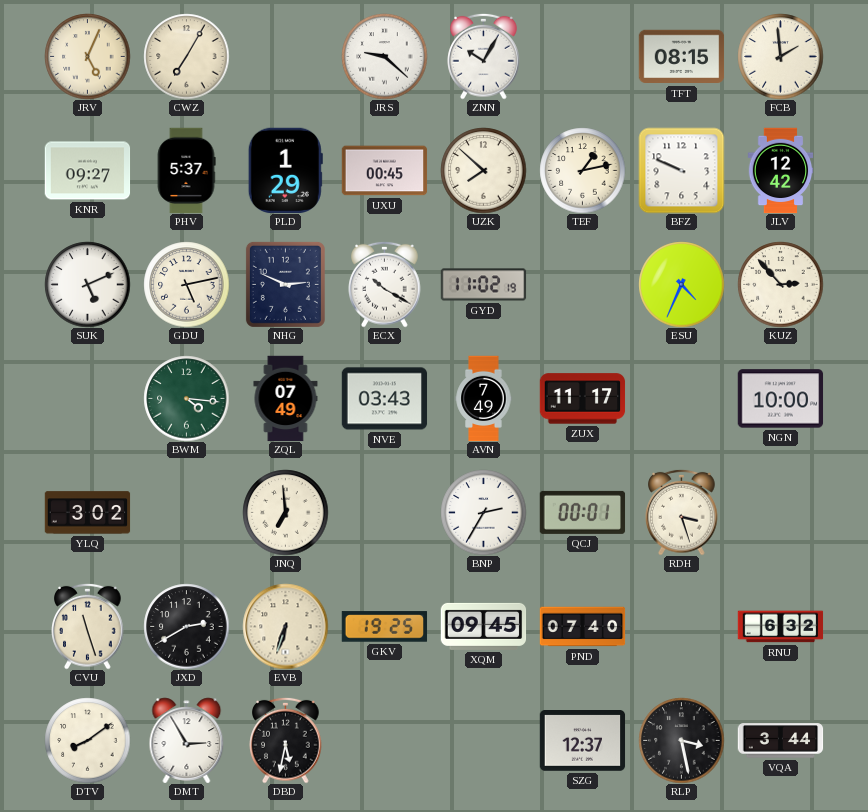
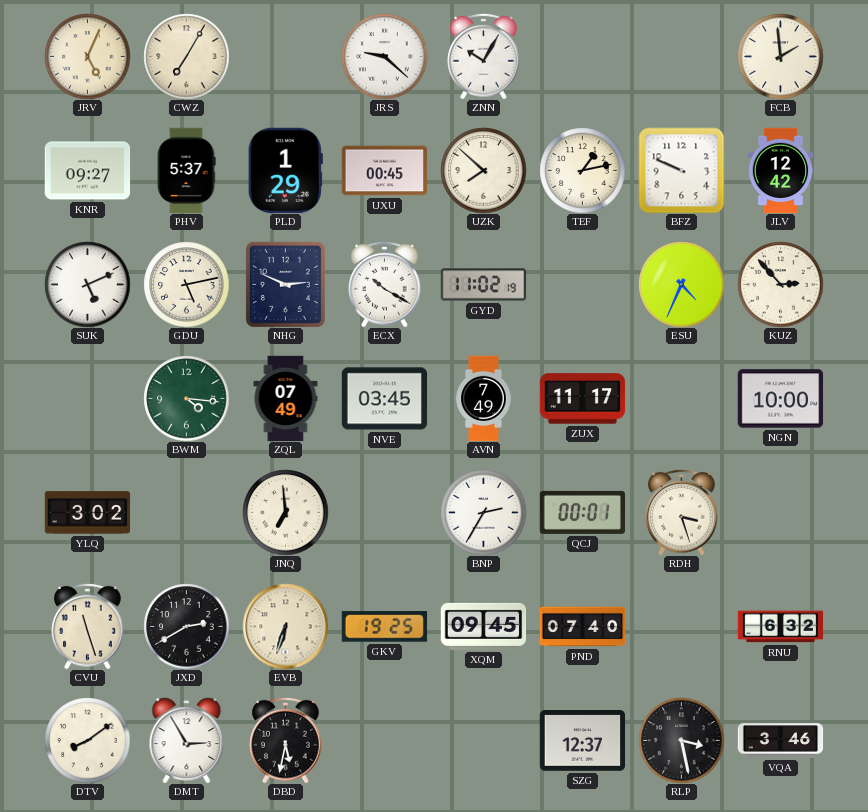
TFT: 08:15 -> none (681, 57)
NVE: 03:43 -> 03:45 (384, 399)
VQA: 3:44 -> 3:46 (780, 741)
